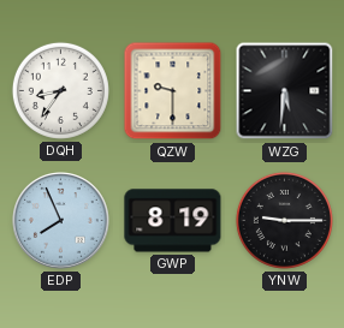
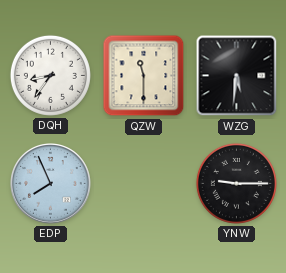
QZW: 9:30 -> 11:30 (144, 76)
GWP: 8:19 -> none (173, 221)
